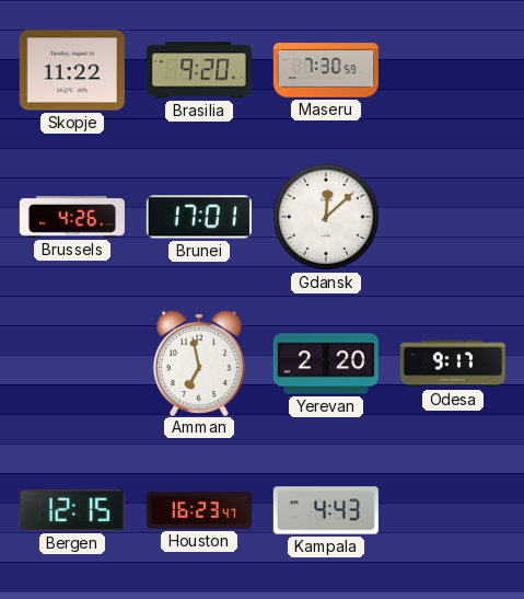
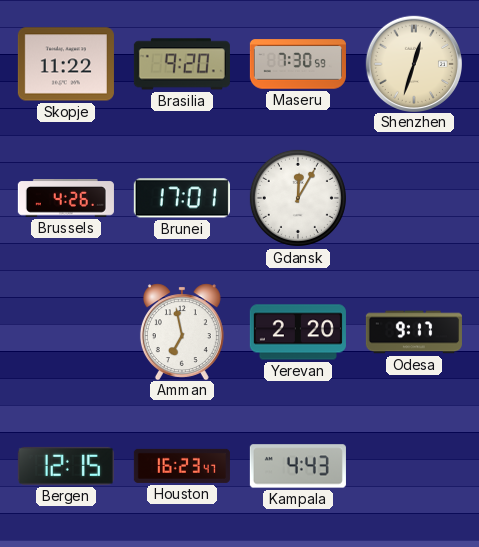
Shenzhen: none -> 12:33 (413, 63)
Gdansk: 12:08 -> 12:05 (298, 198)
